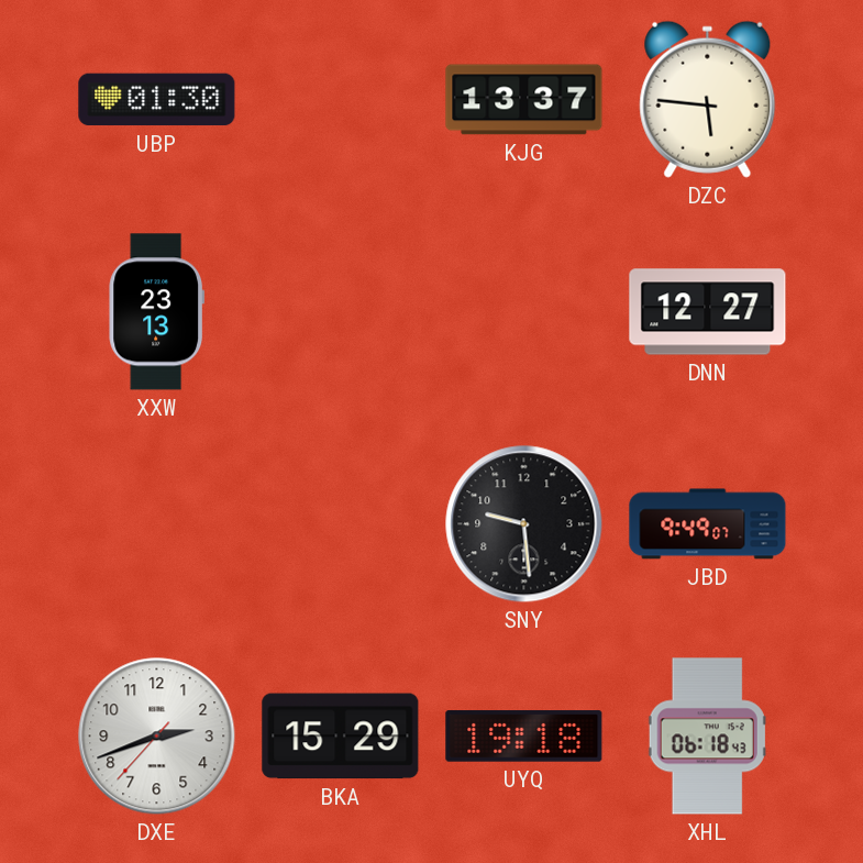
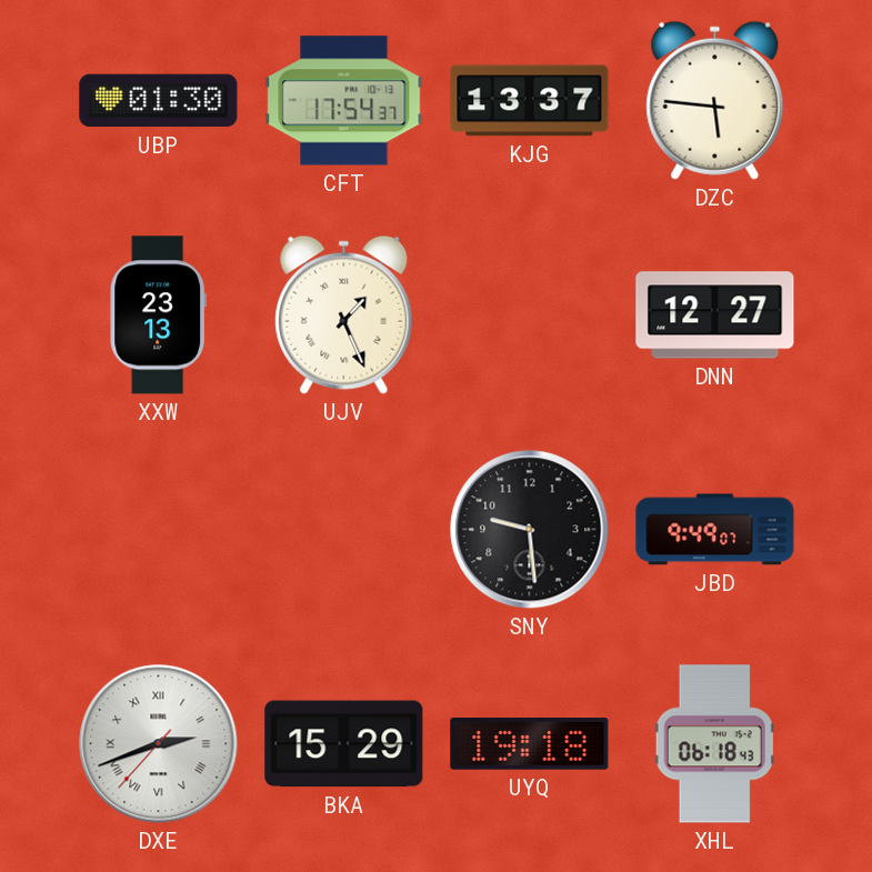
CFT: none -> 17:54 (344, 101)
UJV: none -> 1:26 (344, 314)
DXE numerals: Arabic -> Roman (159, 744)
